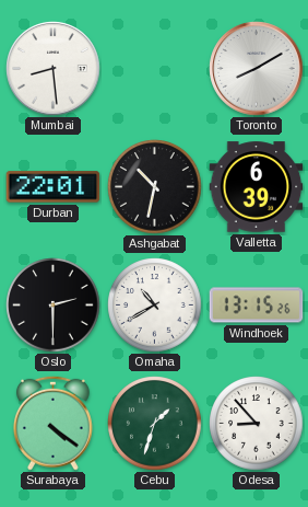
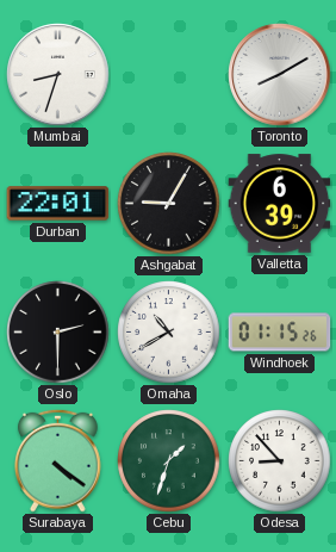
Mumbai: 8:29 -> 8:33 (58, 75)
Ashgabat: 10:32 -> 9:05 (169, 204)
Windhoek: 13:15 -> 01:15 (280, 333)
